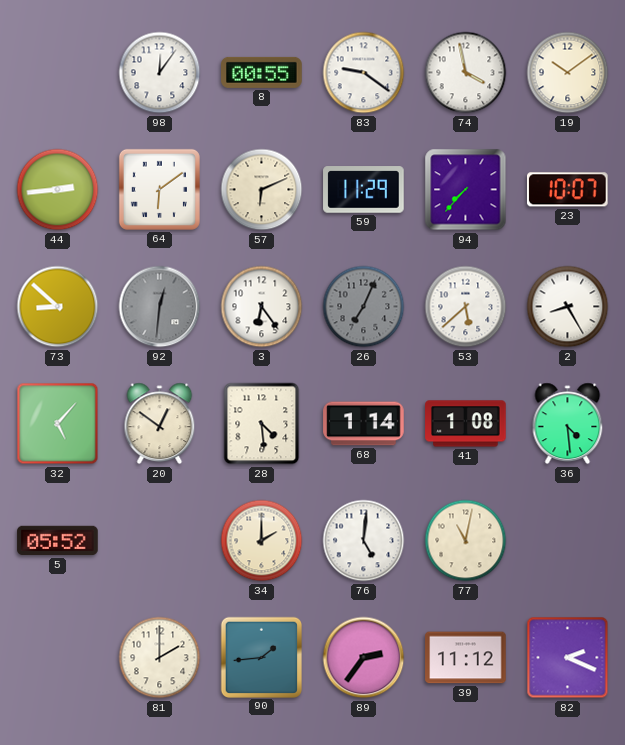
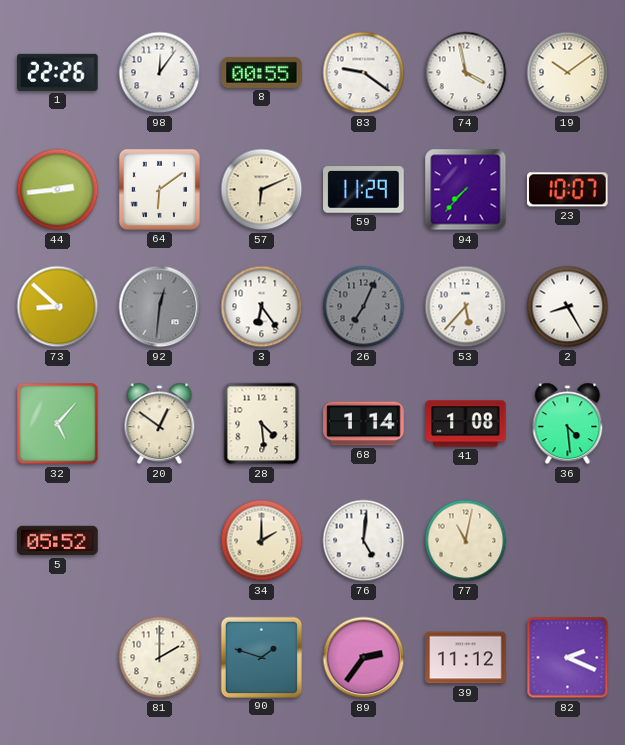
1: none -> 22:26 (58, 72)
53: 5:38 -> 5:37 (466, 307)
90: 1:44 -> 1:48 (261, 657)
